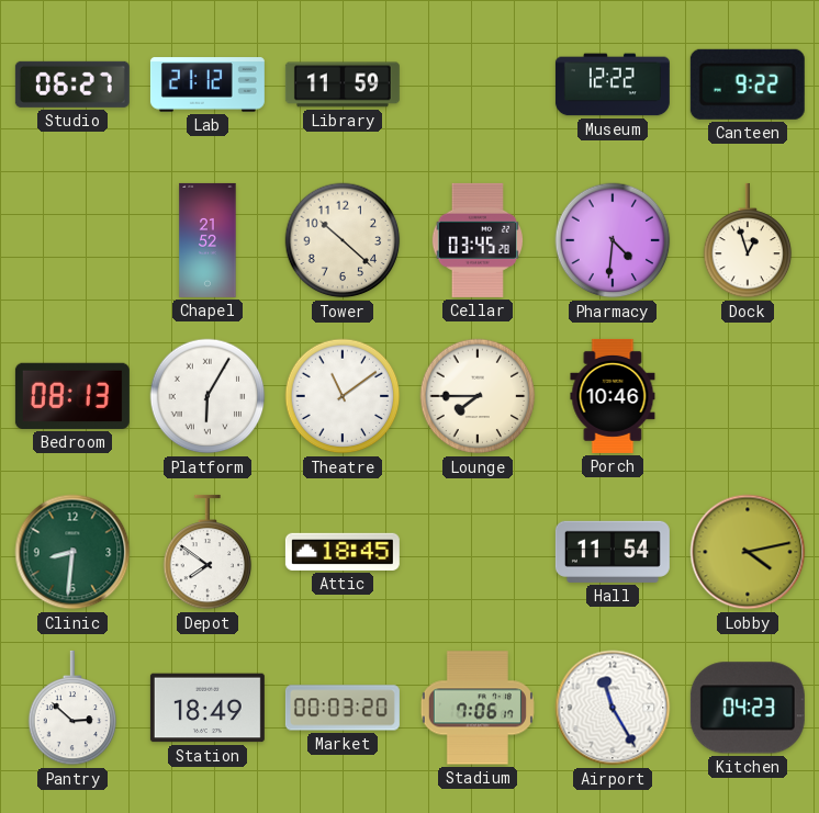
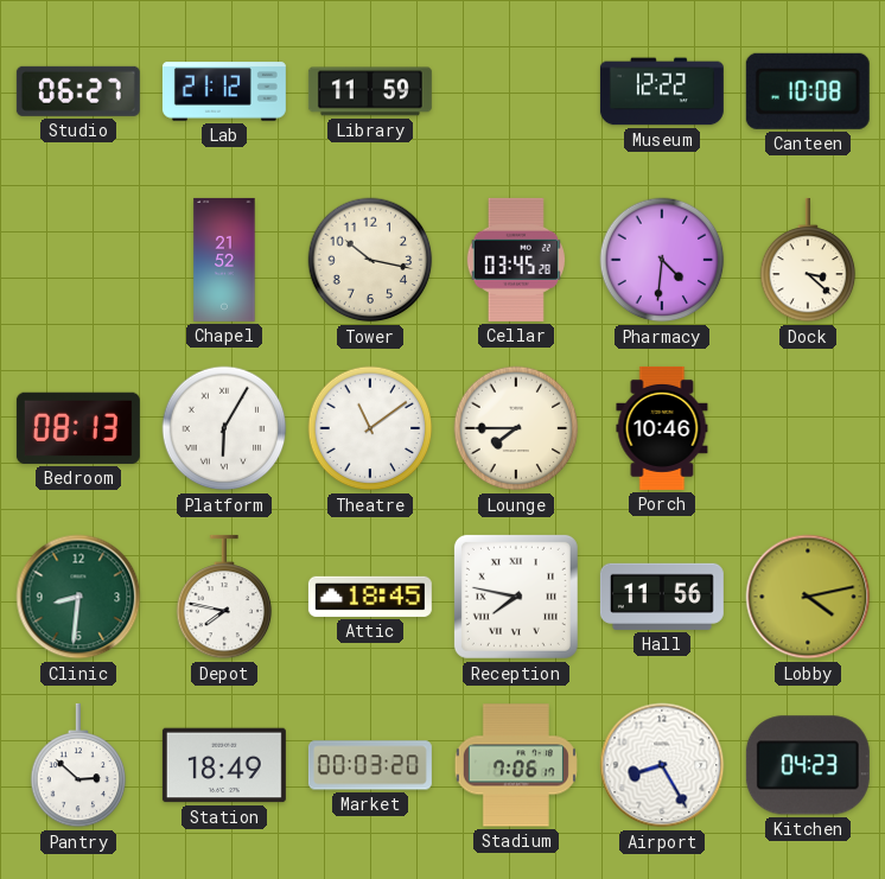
Canteen: 9:22 -> 10:08 (808, 91)
Tower: 10:22 -> 10:17 (370, 260)
Dock: 12:57 -> 3:22 (808, 260)
Depot: 7:51 -> 7:47 (224, 597)
Reception: none -> 7:47 (516, 597)
Hall: 11:54 -> 11:56 (662, 597)
Airport: 11:25 -> 8:25 (662, 765)
